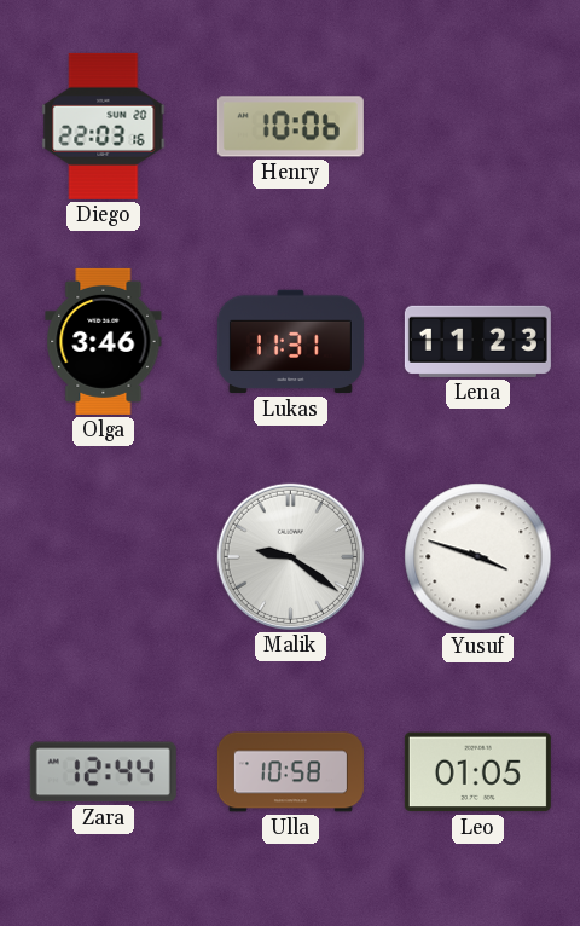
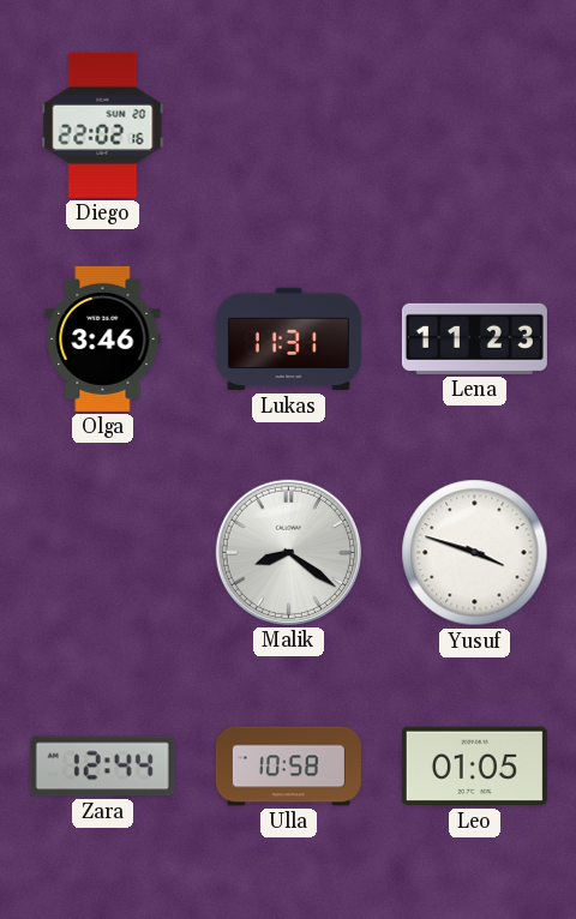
Diego: 22:03 -> 22:02 (103, 125)
Henry: 10:06 -> none (290, 127)
Malik: 9:21 -> 8:21 (288, 552)
